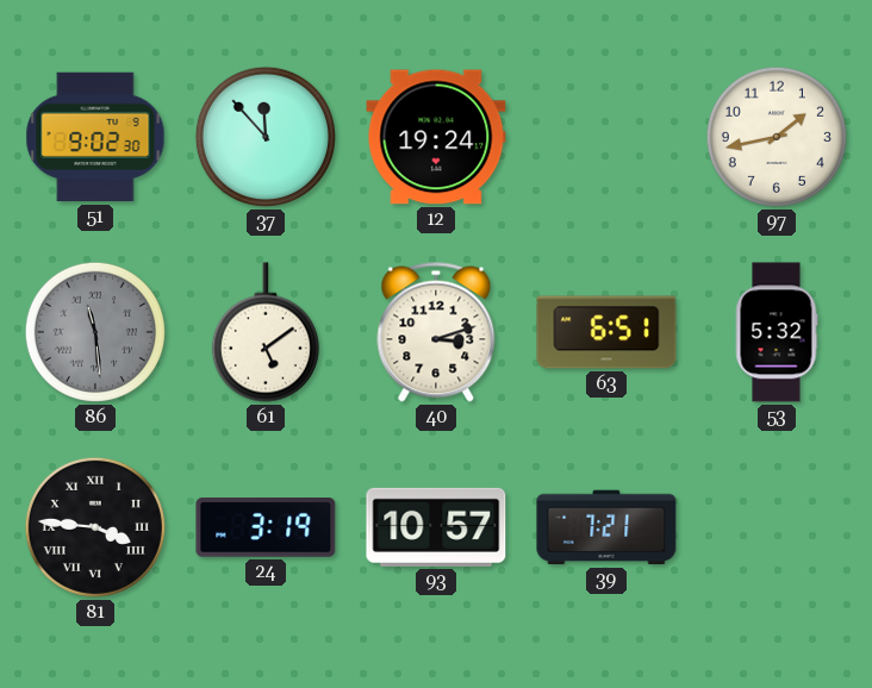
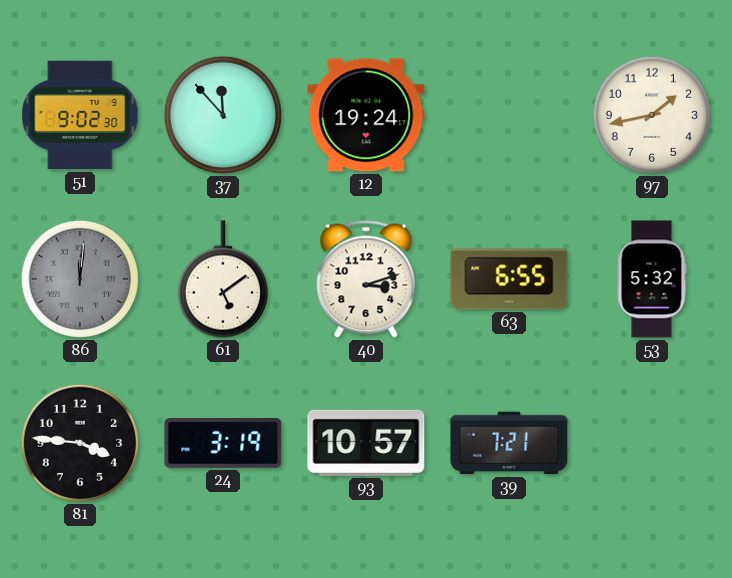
86: 11:29 -> 12:01 (80, 279)
63: 6:51 -> 6:55 (509, 279)
81 numerals: Roman -> Arabic (80, 443)
